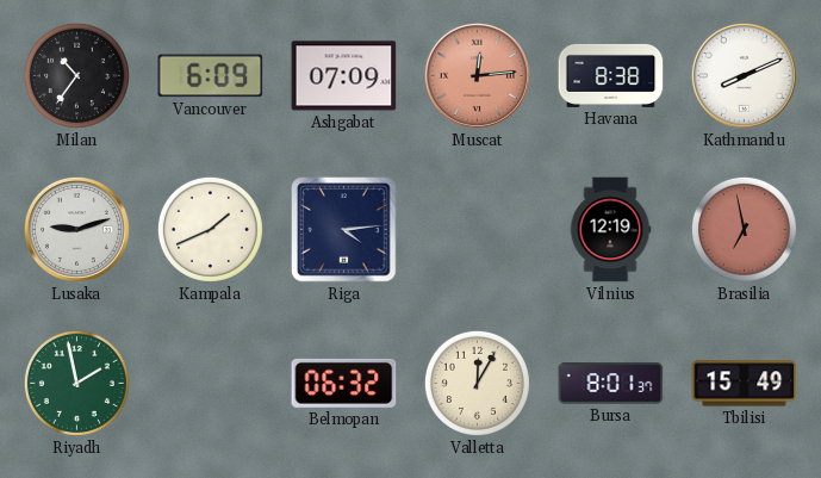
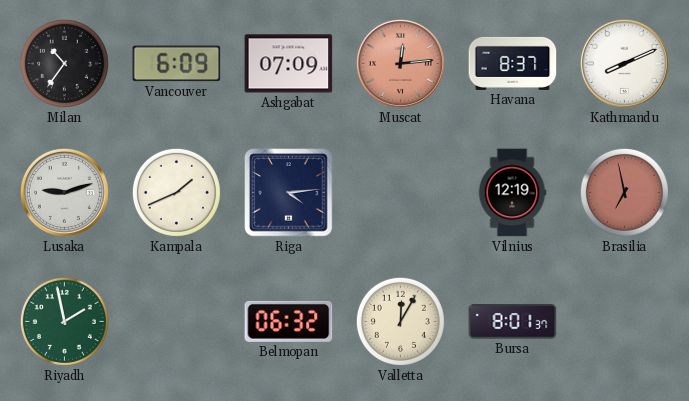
Havana: 8:38 -> 8:37 (513, 63)
Tbilisi: 15:49 -> none (745, 384)
